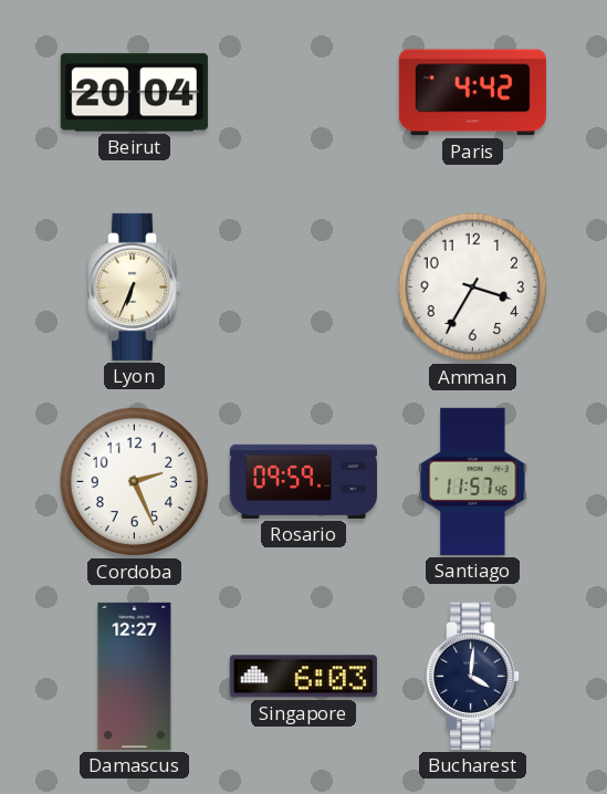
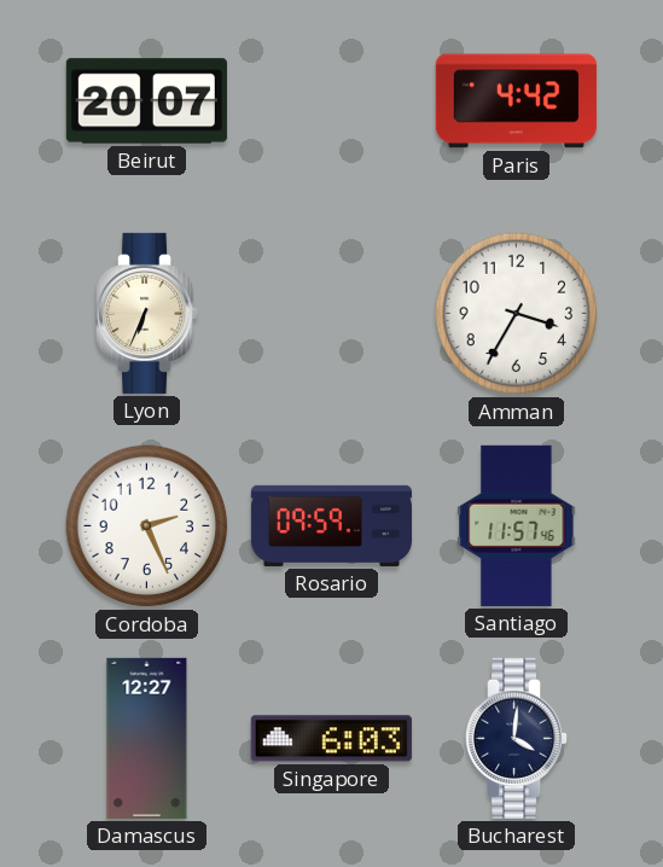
Beirut: 20:04 -> 20:07 (146, 101)
